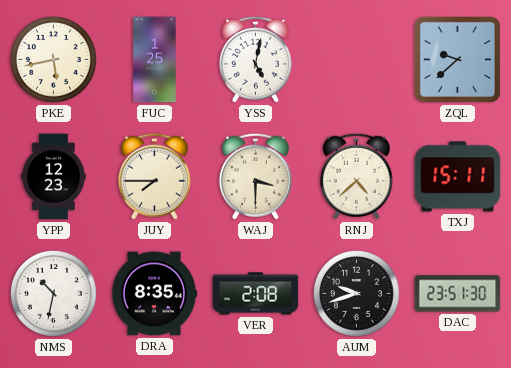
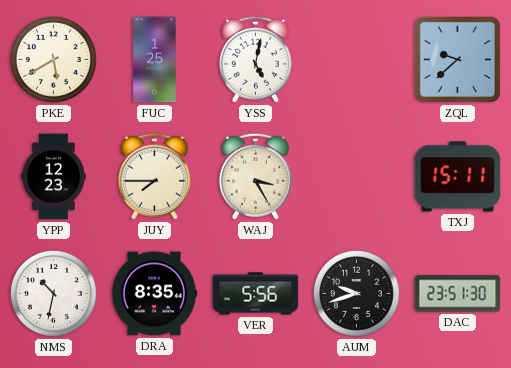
PKE: 5:43 -> 5:40 (53, 59)
WAJ: 3:30 -> 3:25 (255, 176)
RNJ: 4:38 -> none (356, 176)
VER: 2:08 -> 5:56 (256, 294)
